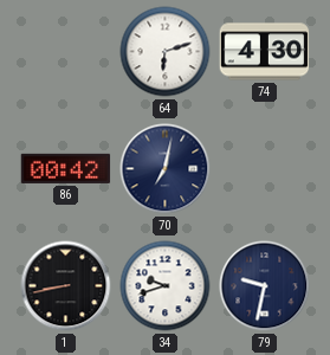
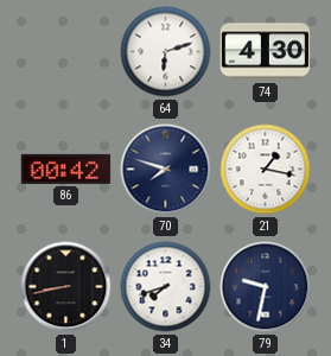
70: 7:02 -> 7:48 (166, 170)
21: none -> 1:17 (266, 170)
34: 9:42 -> 7:42 (166, 287)
